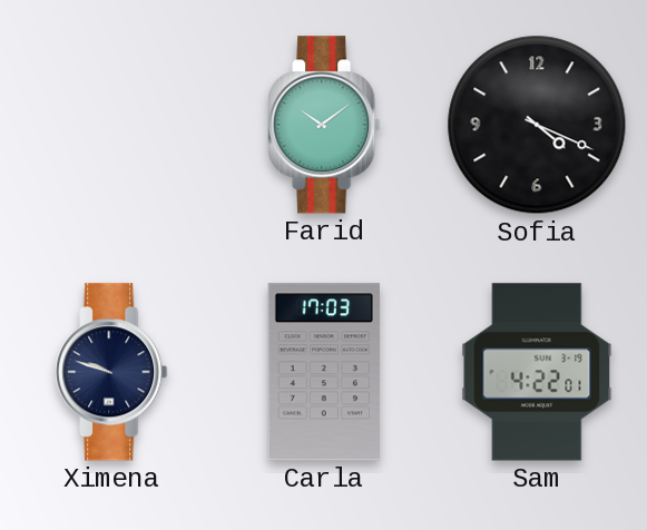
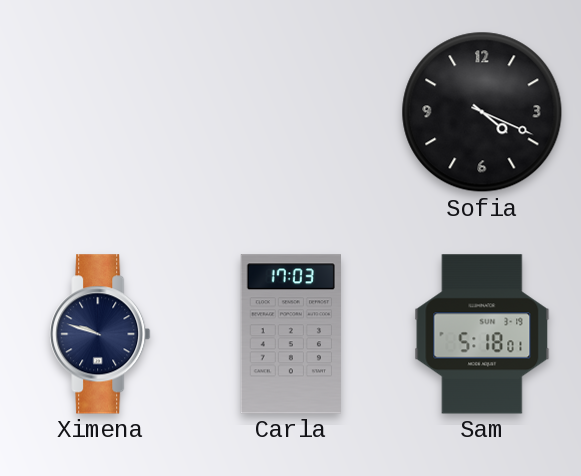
Farid: 10:09 -> none (324, 125)
Sam: 4:22 -> 5:18 (482, 334)
